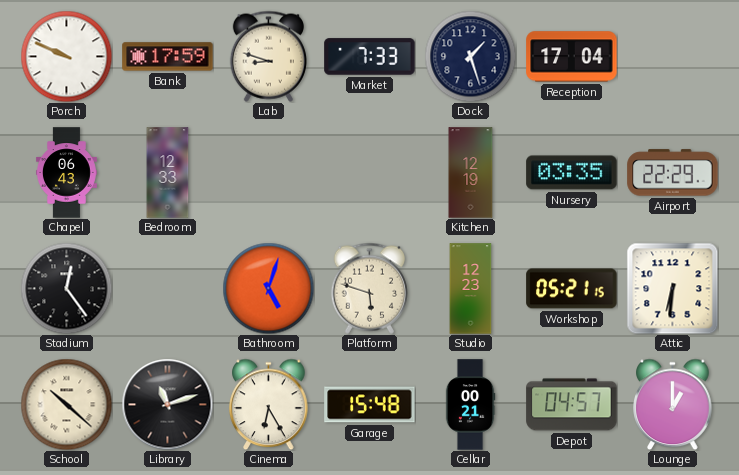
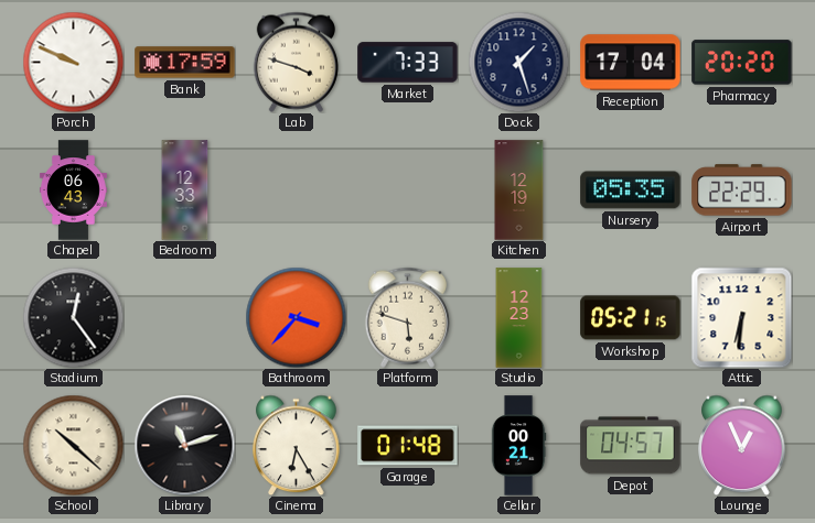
Lab: 8:48 -> 3:48 (296, 62)
Pharmacy: none -> 20:20 (742, 63)
Nursery: 03:35 -> 05:35 (631, 190)
Bathroom: 5:03 -> 3:37 (296, 317)
Garage: 15:48 -> 01:48 (408, 446)
Lounge: 1:00 -> 12:56 (742, 445)
